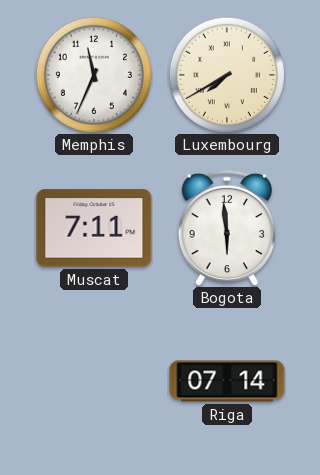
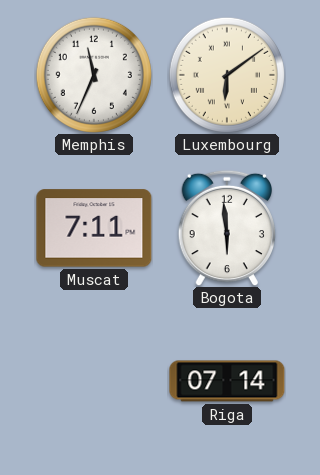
Luxembourg: 7:40 -> 6:09 (227, 75)
